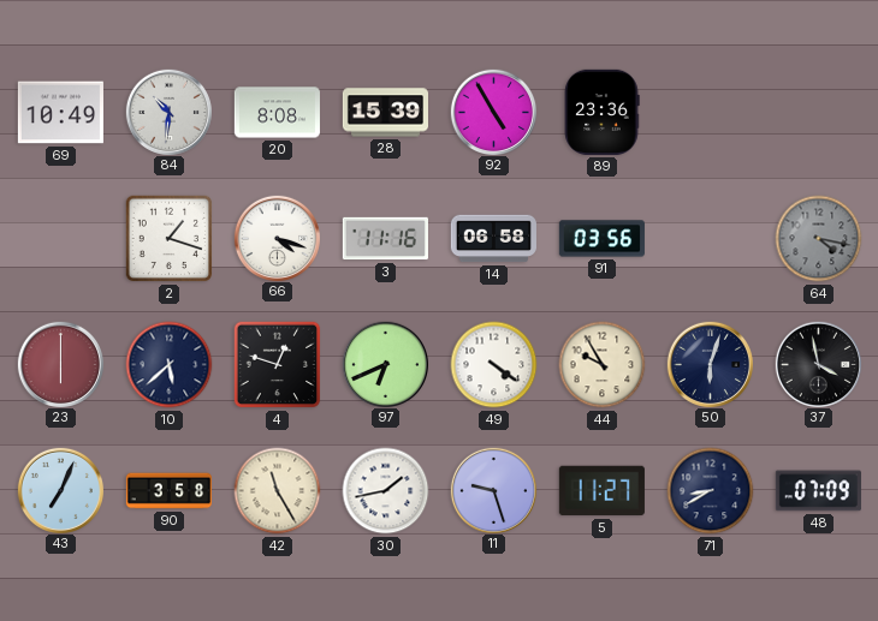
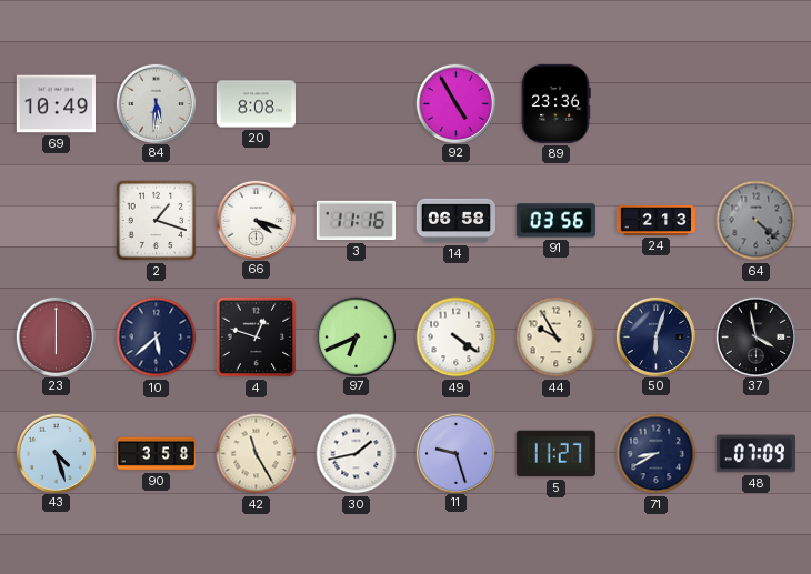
84: 10:31 -> 5:31 (156, 103)
28: 15:39 -> none (385, 113)
24: none -> 2:13 (655, 220)
64: 4:17 -> 4:22 (757, 221)
43: 7:04 -> 4:27 (56, 453)
